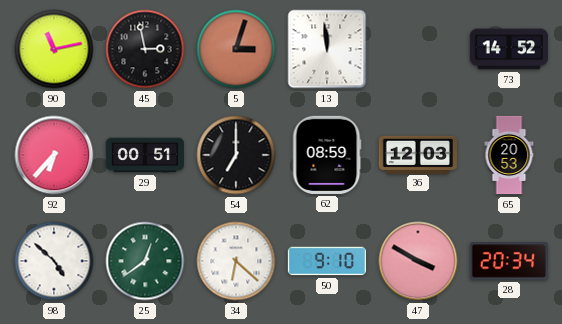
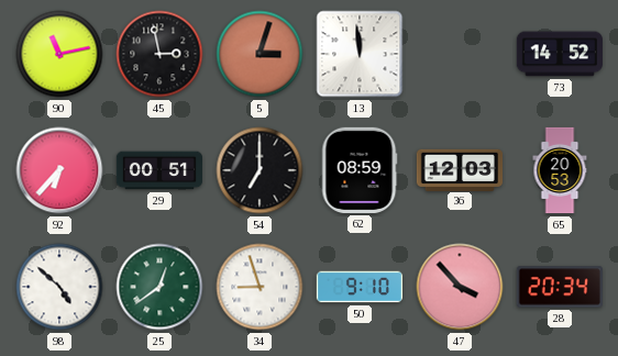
34: 6:22 -> 8:57 (260, 287)
47: 3:50 -> 3:53 (460, 287)
